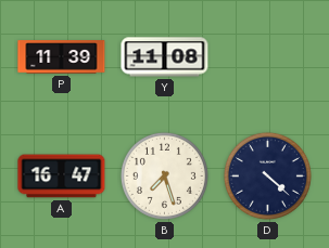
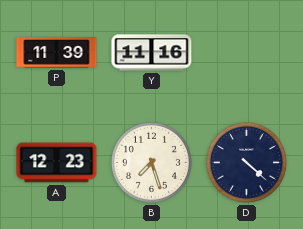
Y: 11:08 -> 11:16 (152, 53)
A: 16:47 -> 12:23 (57, 163)
